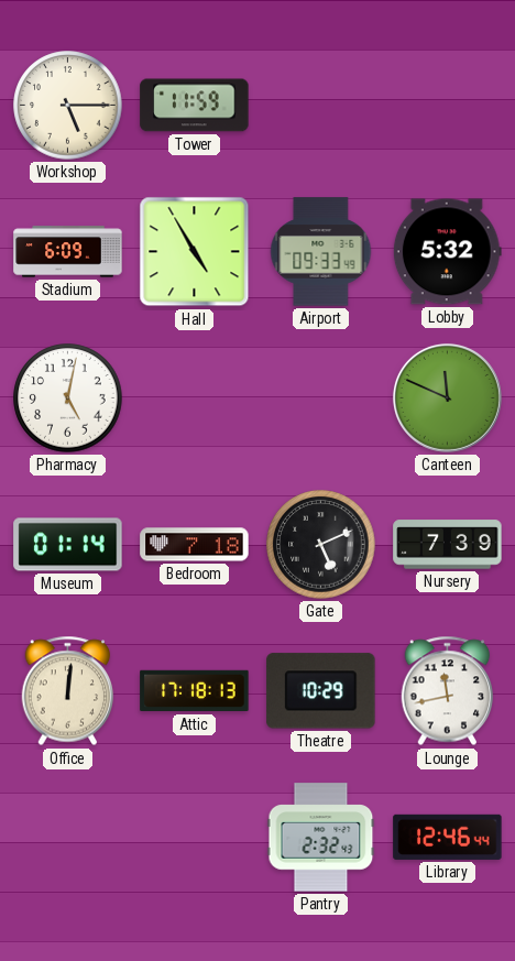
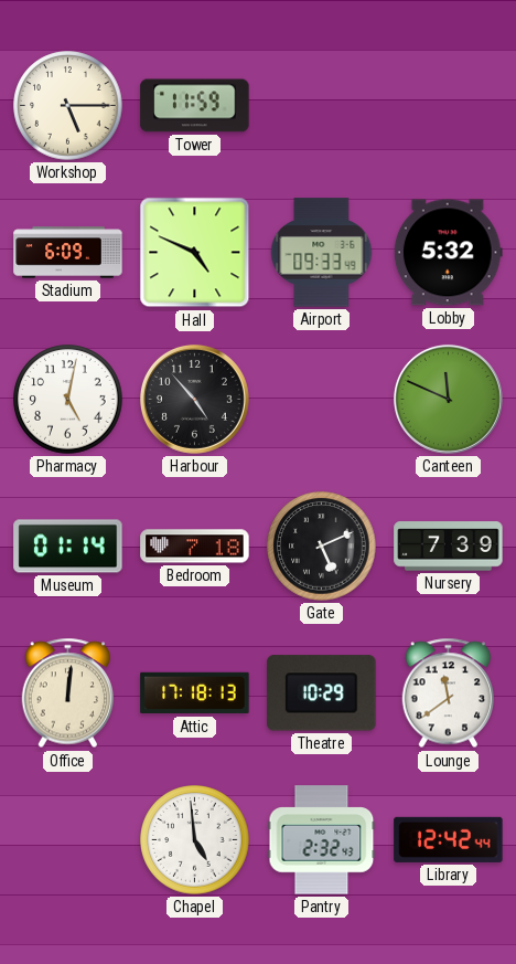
Hall: 4:55 -> 4:49 (195, 253)
Harbour: none -> 4:53 (194, 399)
Lounge: 11:43 -> 11:39 (449, 693)
Chapel: none -> 4:59 (195, 840)
Library: 12:46 -> 12:42 (449, 839)
